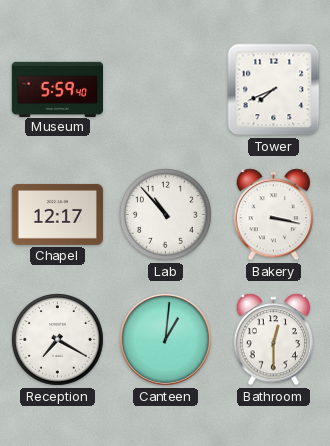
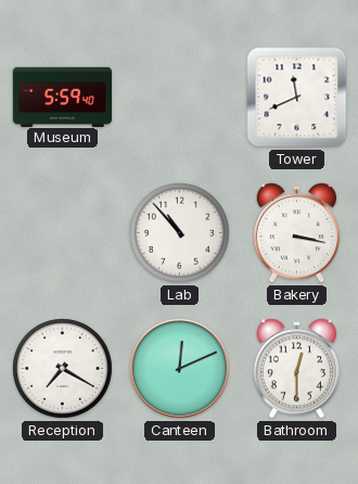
Tower: 7:41 -> 11:41 (297, 98)
Chapel: 12:17 -> none (57, 214)
Canteen: 1:01 -> 12:11 (179, 368)
